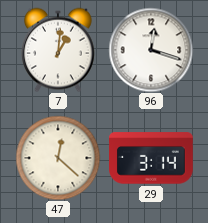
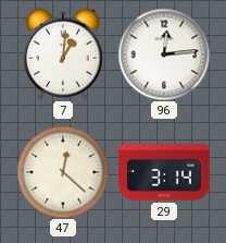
96: 12:18 -> 12:14 (164, 54)
